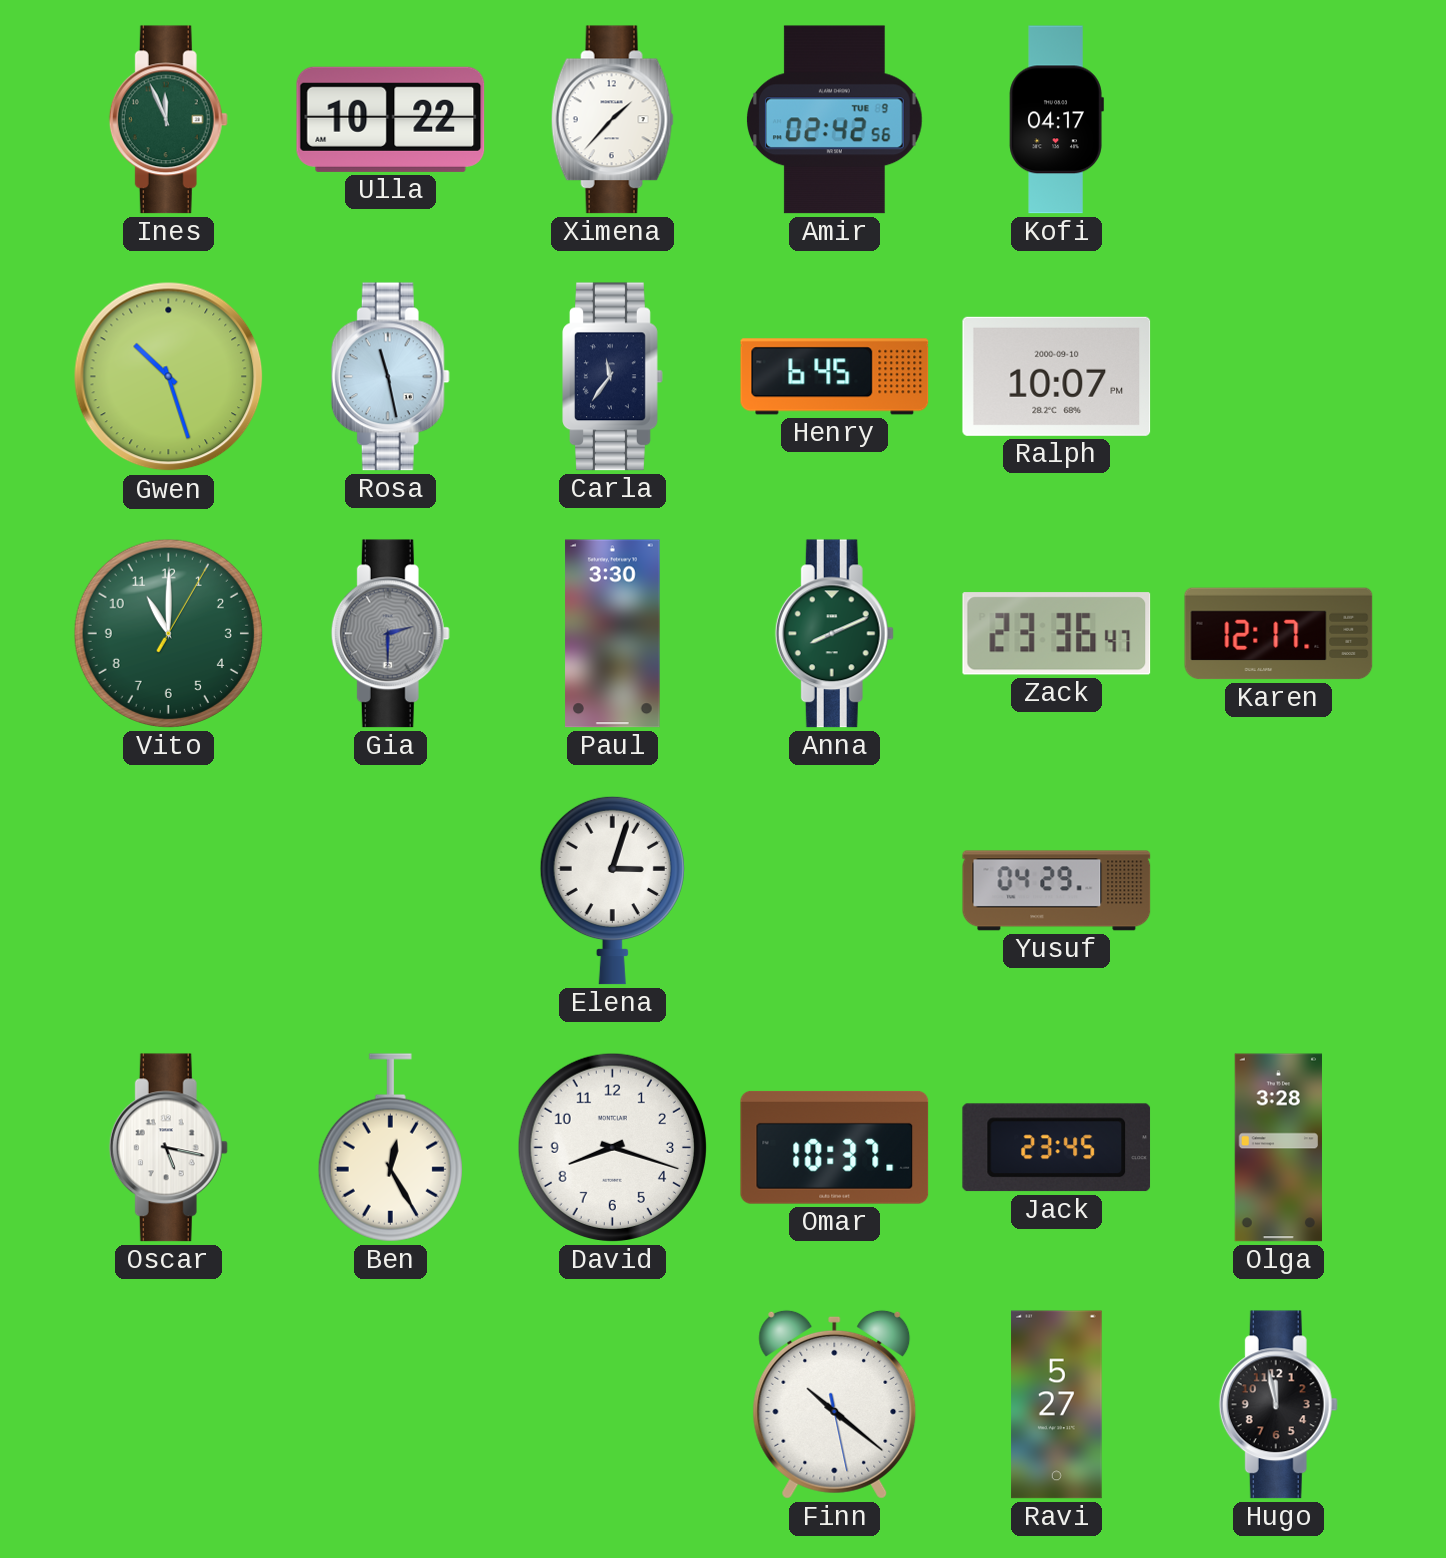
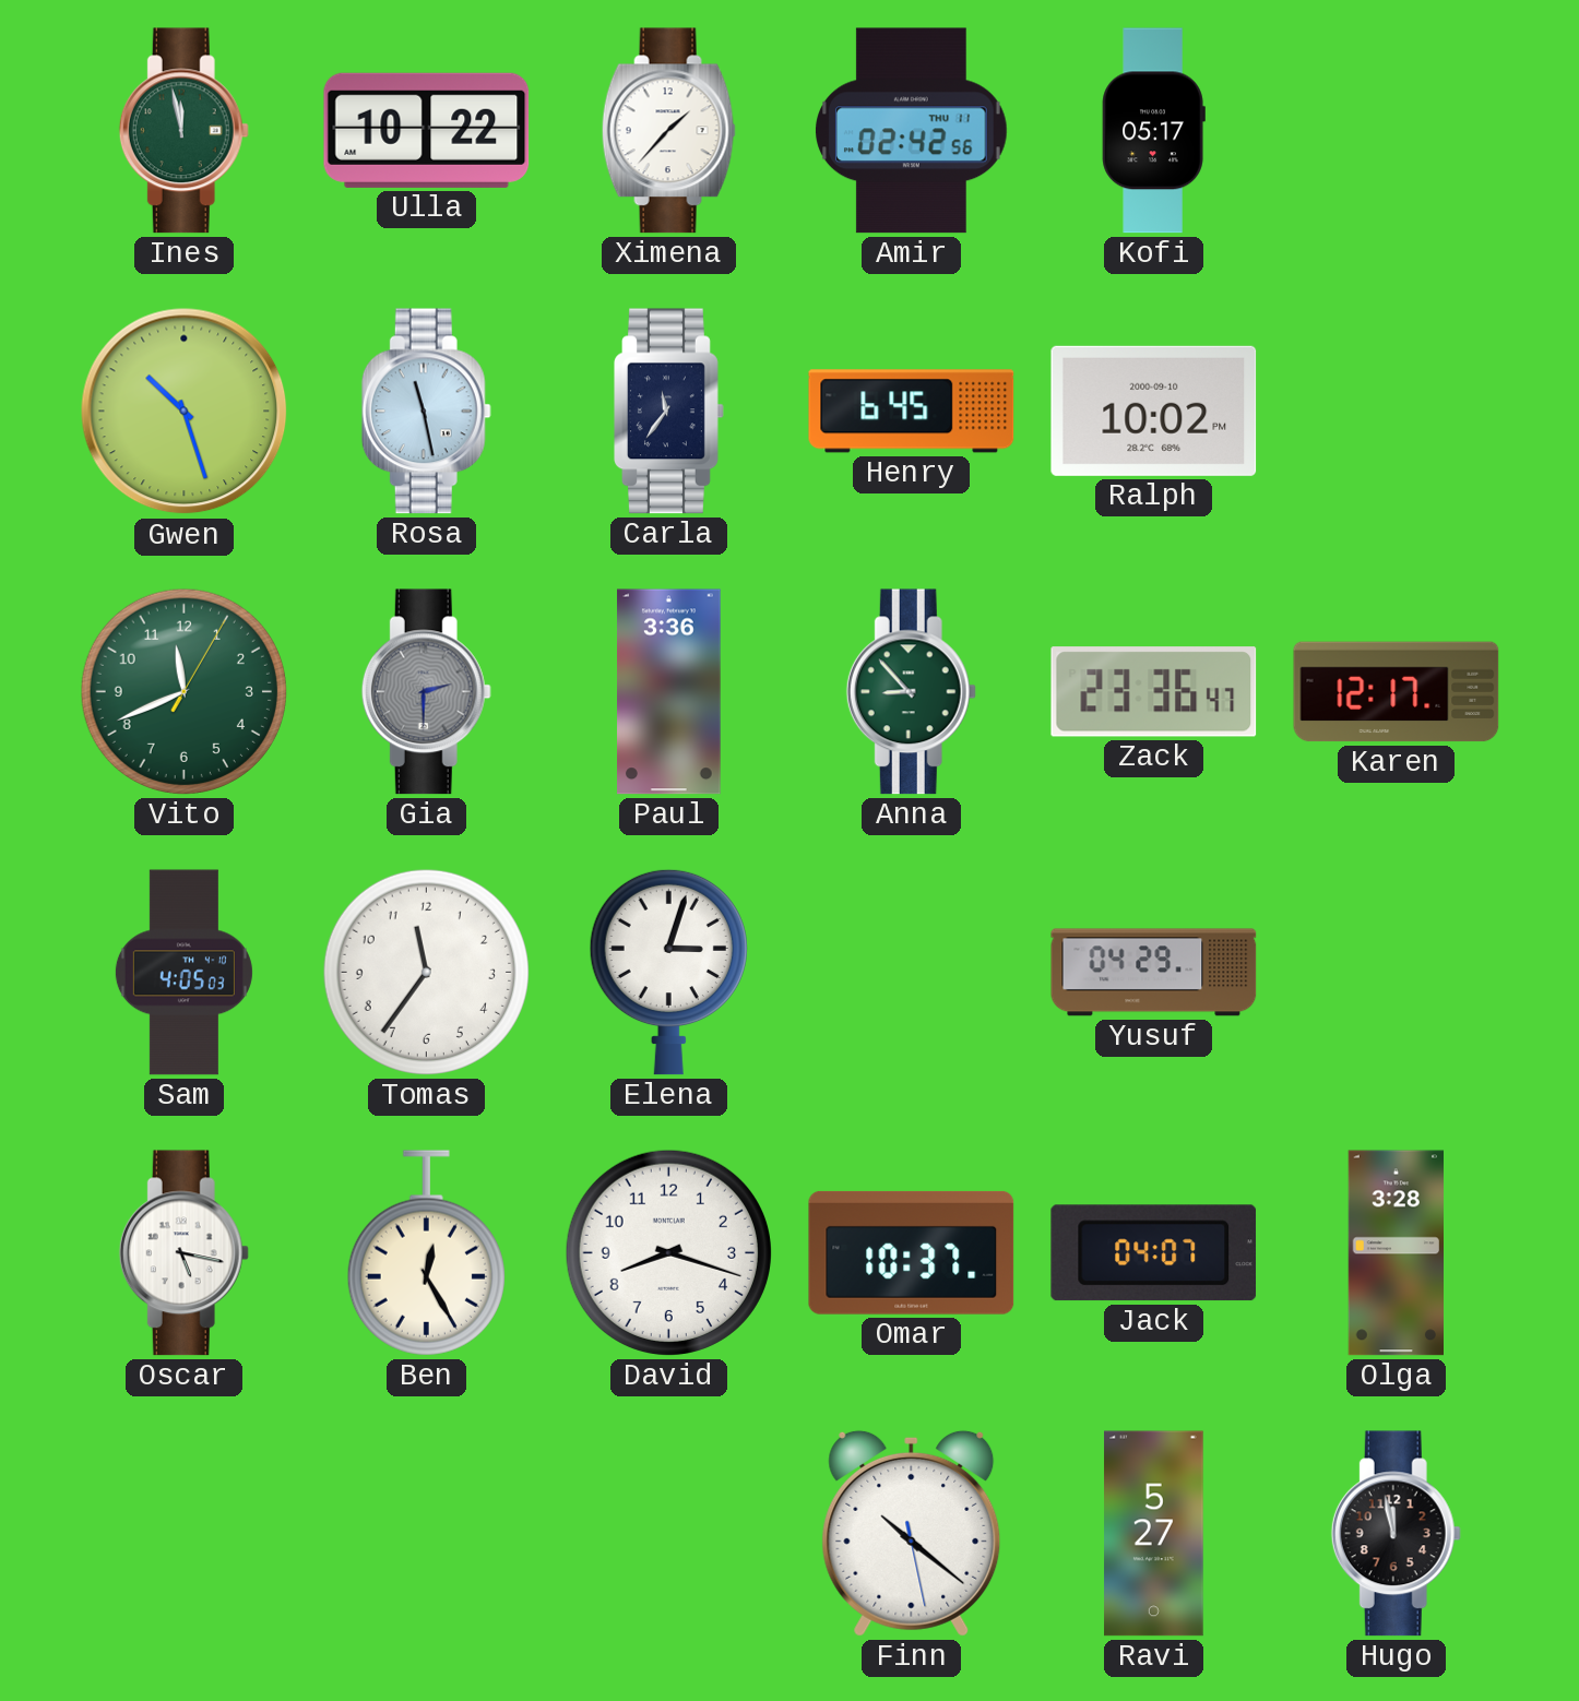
Ines: 11:56 -> 11:58 (183, 131)
Amir date: TUE 9 -> THU 11 (912, 131)
Kofi: 04:17 -> 05:17 (1153, 131)
Ralph: 10:07 -> 10:02 (1154, 411)
Vito: 11:00 -> 11:41 (183, 691)
Paul: 3:30 -> 3:36 (669, 692)
Anna: 8:11 -> 8:53 (911, 692)
Sam: none -> 4:05 (183, 973)
Tomas: none -> 11:36 (426, 972)
Jack: 23:45 -> 04:07 (1154, 1253)
